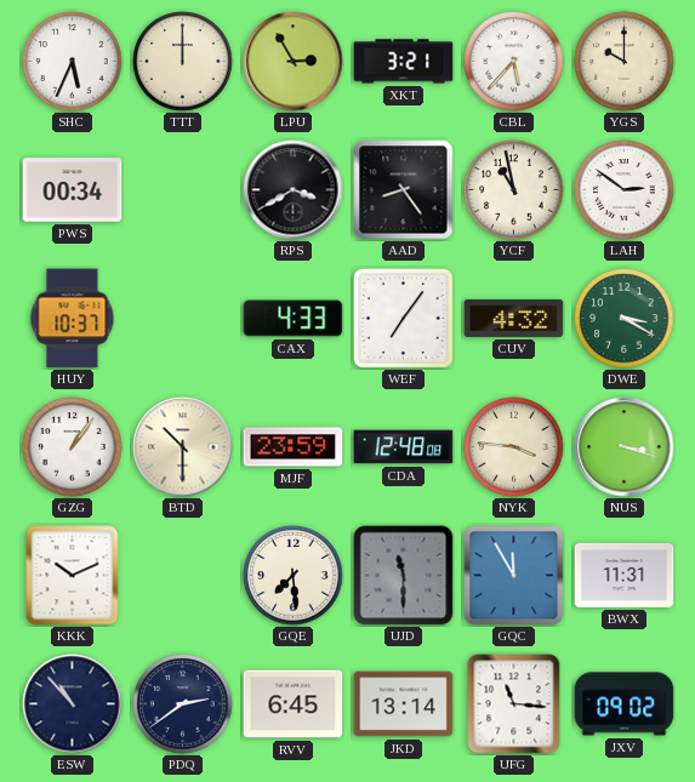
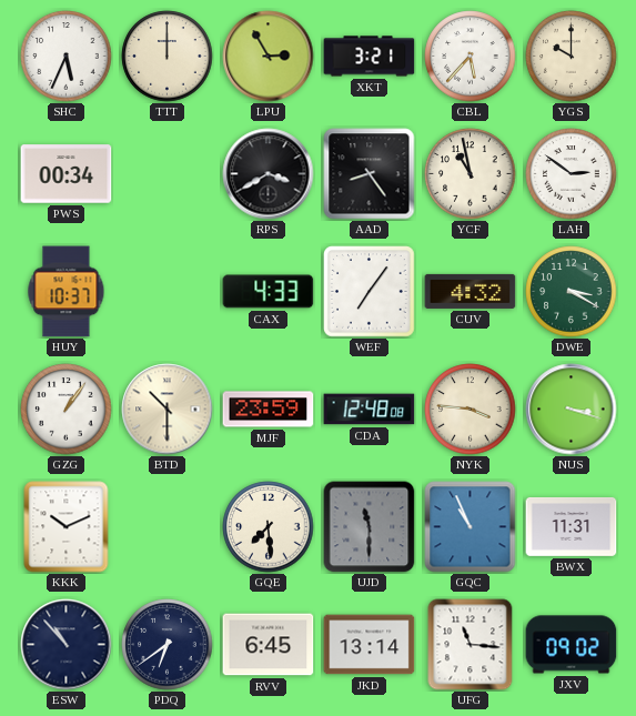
GQC: 11:55 -> 10:56 (471, 527)
PDQ: 2:39 -> 6:39 (168, 645)
